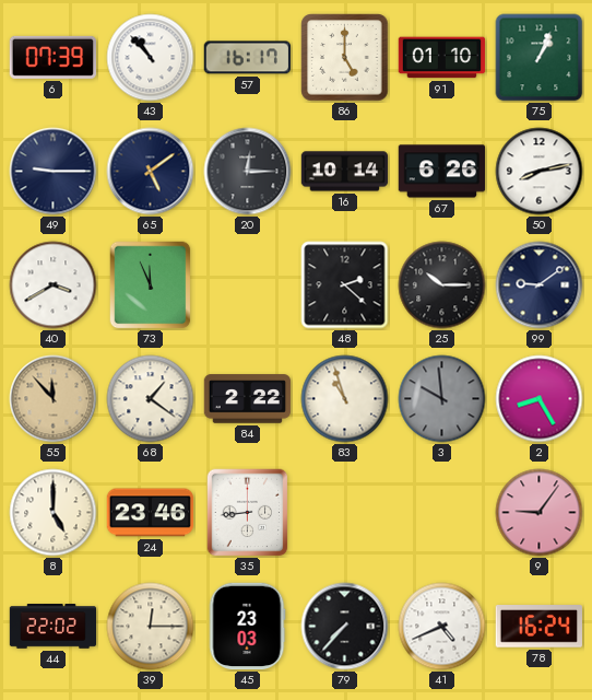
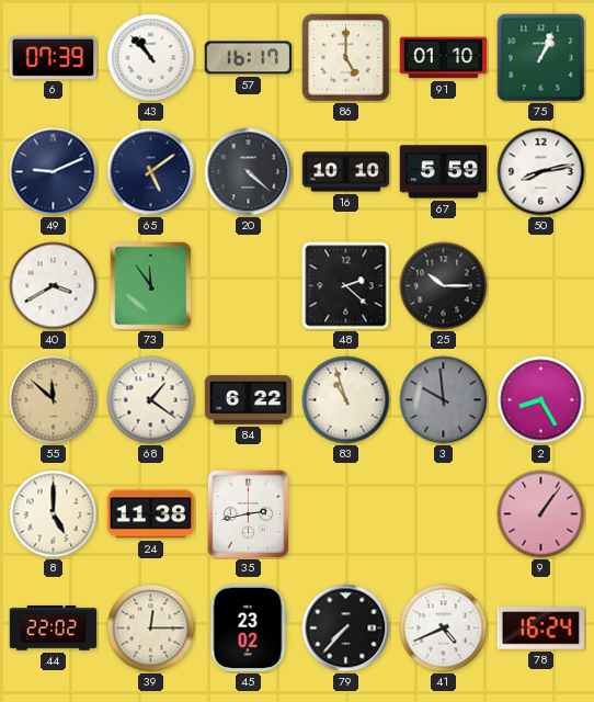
49: 9:15 -> 9:11 (54, 172)
20: 12:15 -> 4:22 (249, 172)
16: 10:14 -> 10:10 (346, 172)
67: 6:26 -> 5:59 (444, 172)
73: 11:56 -> 11:54 (151, 286)
99: 9:09 -> none (540, 285)
55: 11:53 -> 11:52 (54, 400)
84: 2:22 -> 6:22 (249, 400)
24: 23:46 -> 11:38 (151, 514)
35: 8:44 -> 2:43 (249, 514)
9: 9:06 -> 1:06 (541, 514)
45: 23:03 -> 23:02 (248, 629)
